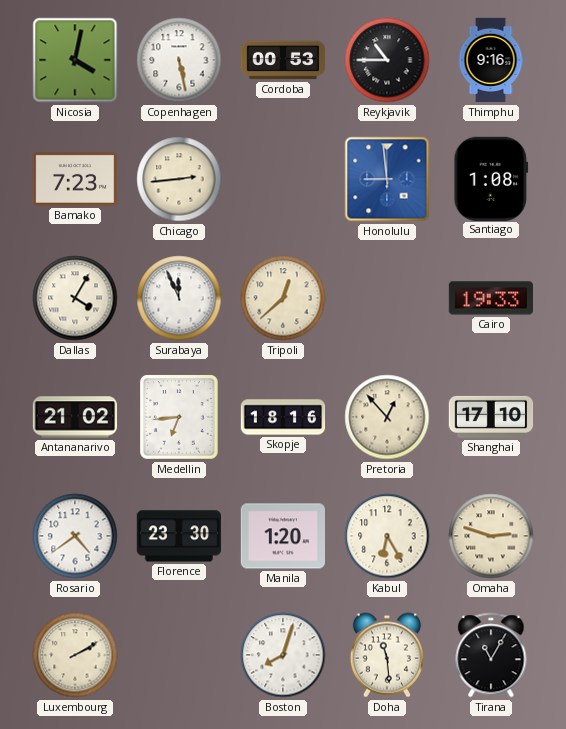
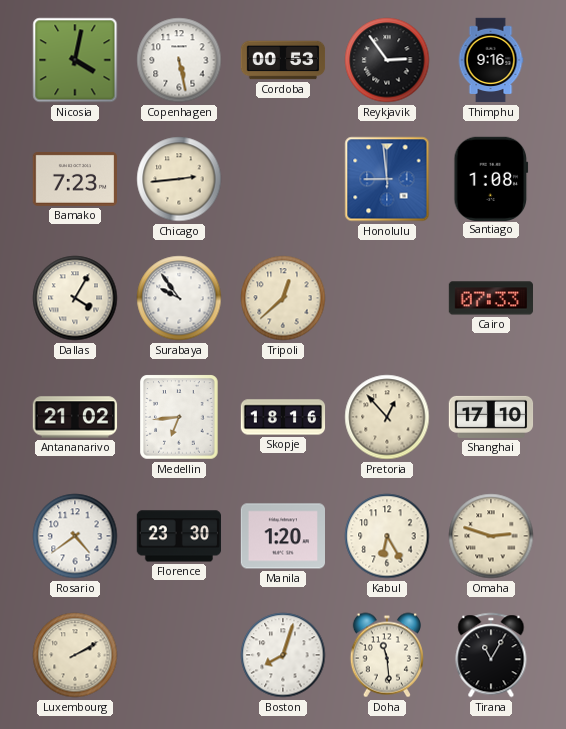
Reykjavik: 10:45 -> 2:54 (387, 60)
Surabaya: 11:56 -> 9:54 (179, 298)
Cairo: 19:33 -> 07:33 (491, 298)
